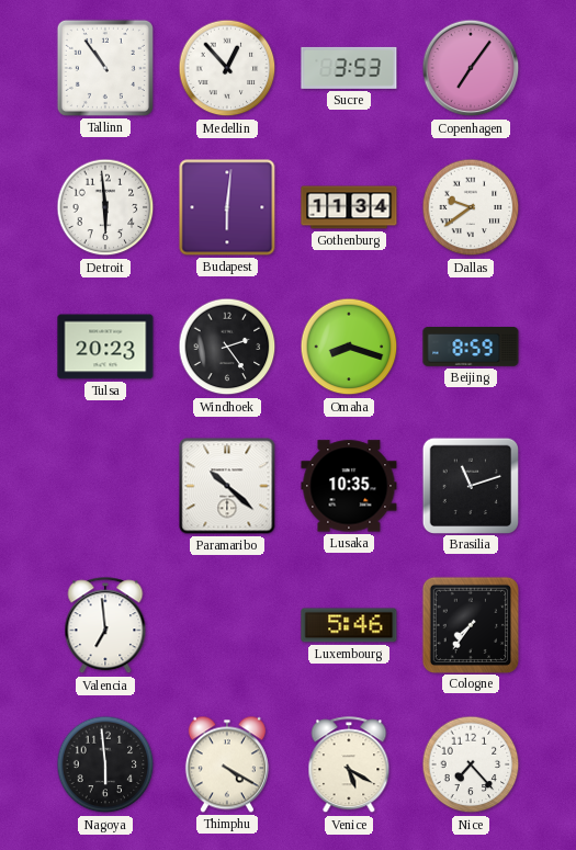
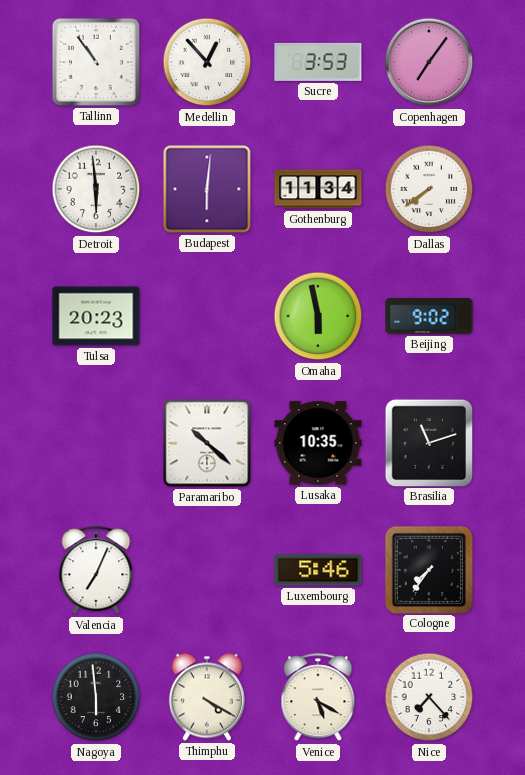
Dallas: 9:39 -> 7:39 (429, 189)
Windhoek: 2:24 -> none (227, 347)
Omaha: 8:18 -> 5:58 (318, 316)
Beijing: 8:59 -> 9:02 (429, 317)
Valencia: 6:59 -> 7:04 (96, 571)
